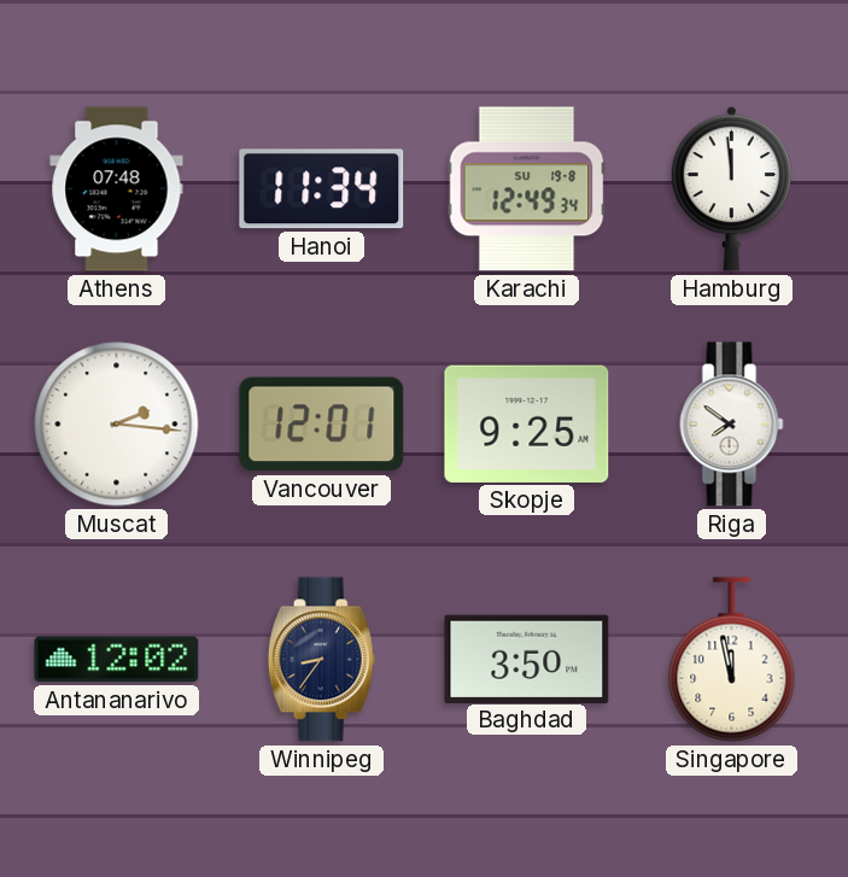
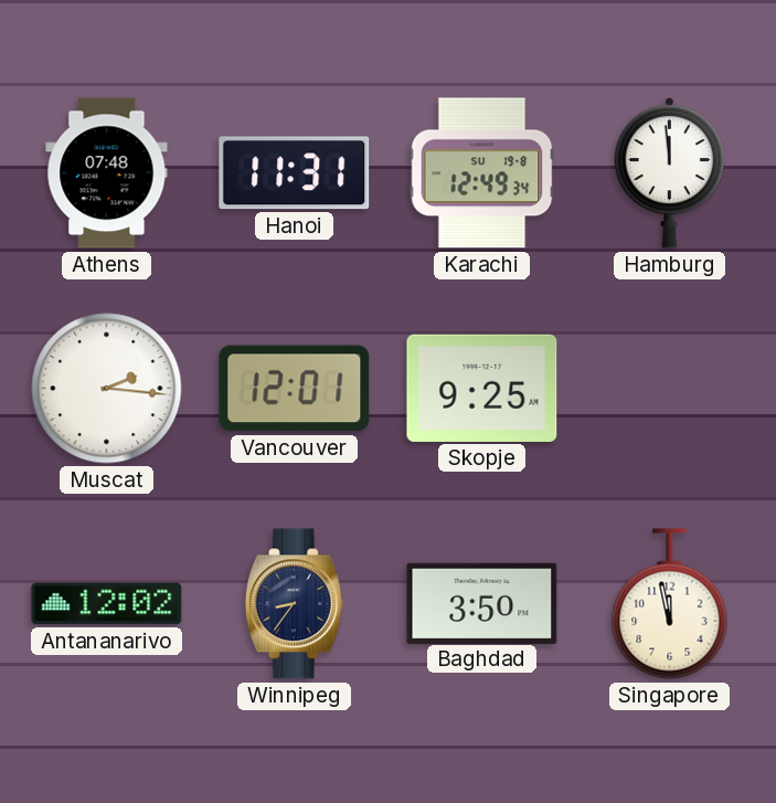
Hanoi: 11:34 -> 11:31 (295, 173)
Riga: 7:51 -> none (732, 425)
